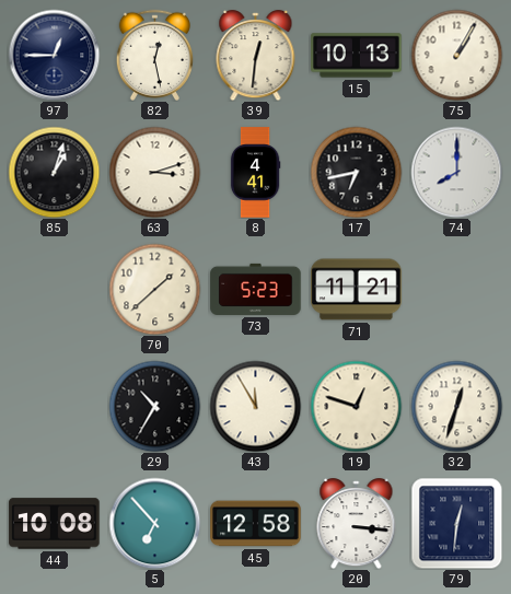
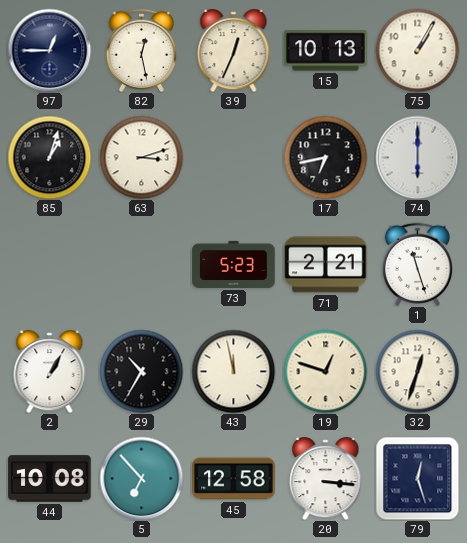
39: 12:31 -> 12:34 (234, 51)
8: 4:41 -> none (255, 173)
74: 8:00 -> 6:00 (417, 157)
70: 1:38 -> none (154, 289)
71: 11:21 -> 2:21 (326, 265)
1: none -> 11:27 (417, 264)
2: none -> 1:05 (50, 372)
43: 11:55 -> 11:58 (233, 371)
79: 12:31 -> 12:27 (417, 478)
